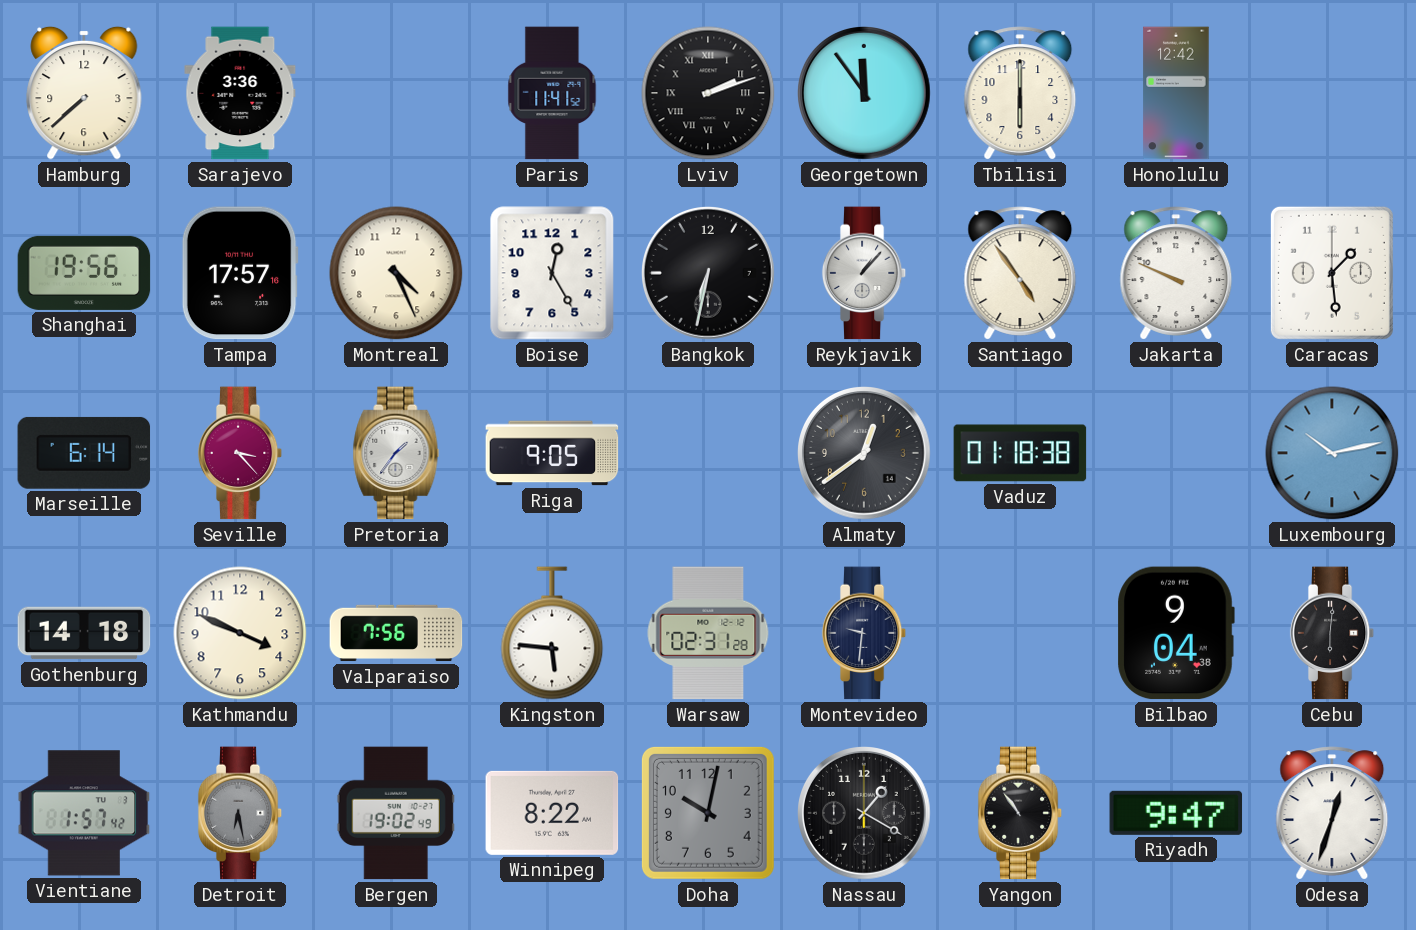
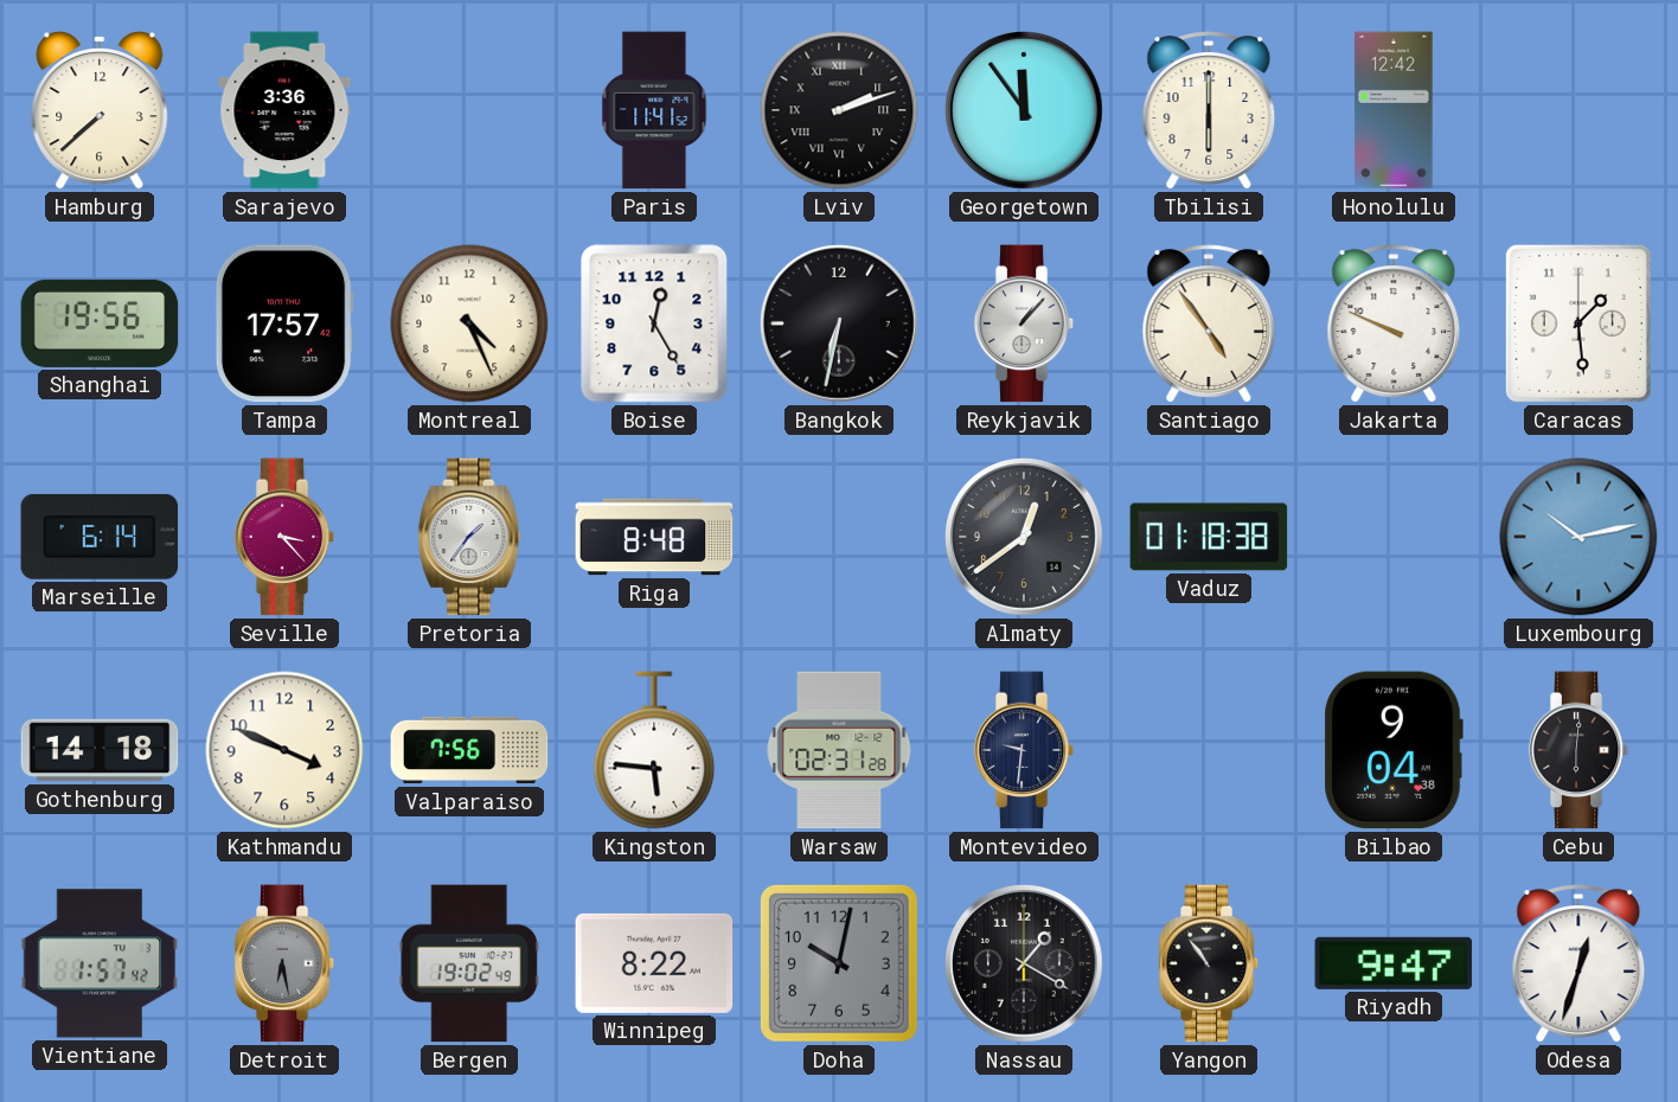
Tampa: 17:57:16 -> 17:57 (284, 323)
Riga: 9:05 -> 8:48 (654, 537)
